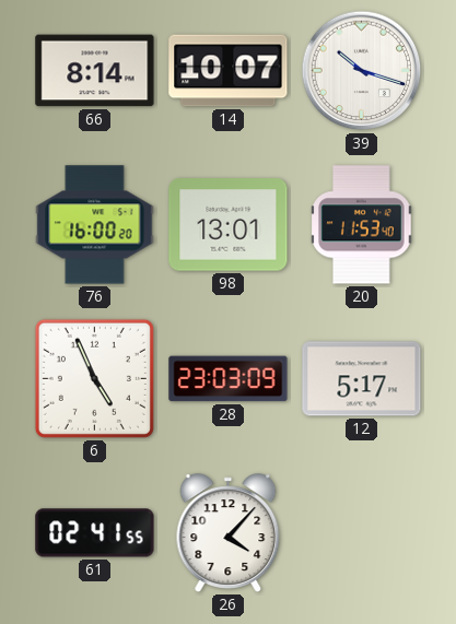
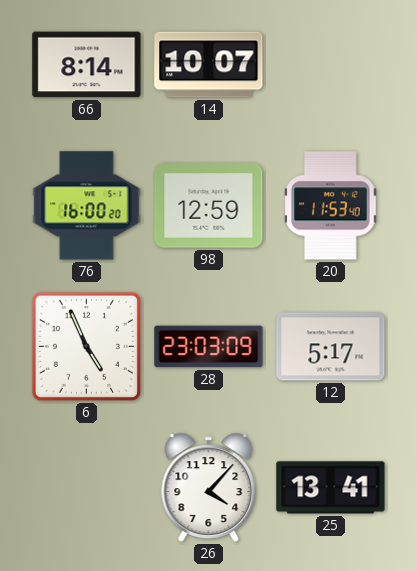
39: 10:18 -> none (362, 71)
98: 13:01 -> 12:59 (209, 206)
61: 02:41 -> none (95, 533)
25: none -> 13:41 (331, 488)
